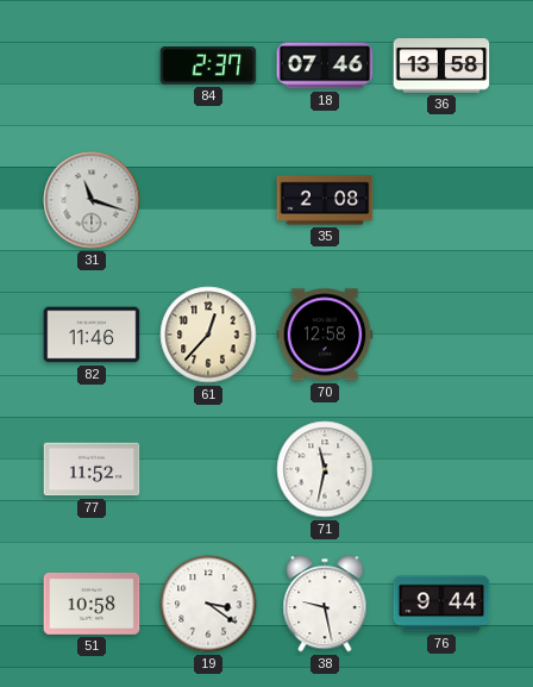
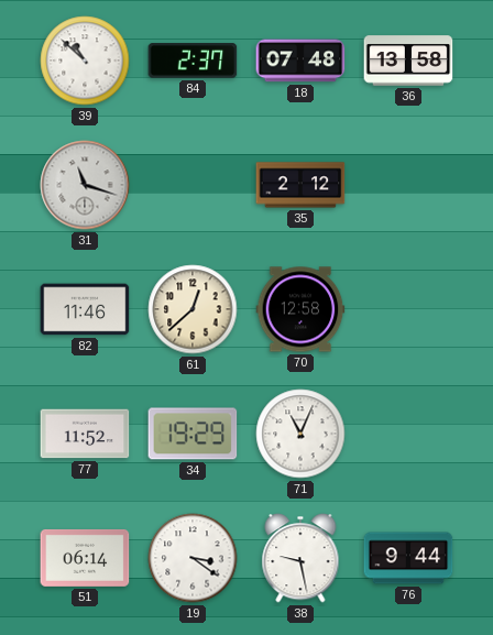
39: none -> 10:52 (85, 61)
18: 07:46 -> 07:48 (300, 61)
35: 2:08 -> 2:12 (300, 185)
61: 12:37 -> 12:38 (193, 309)
34: none -> 19:29 (193, 434)
71: 11:32 -> 11:04 (300, 434)
51: 10:58 -> 06:14 (85, 558)
